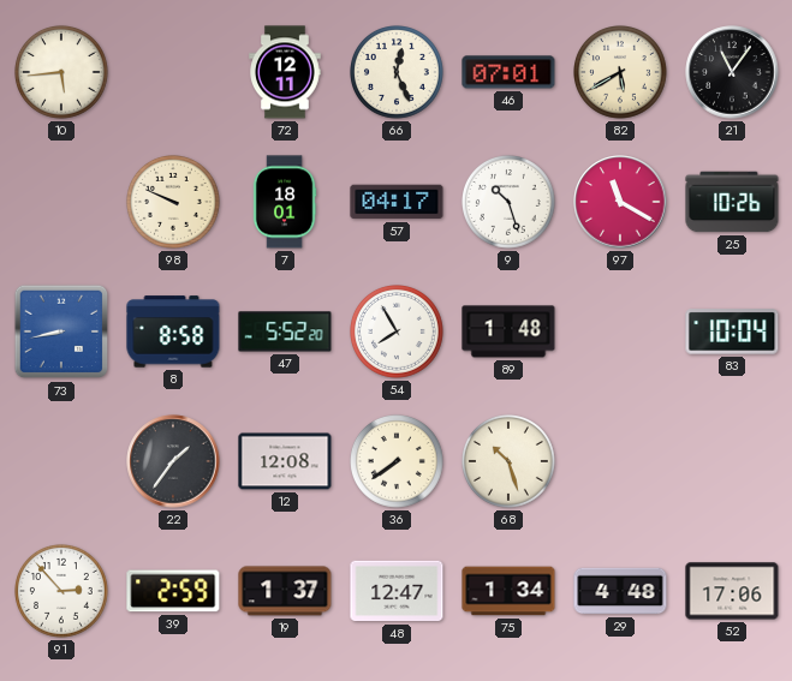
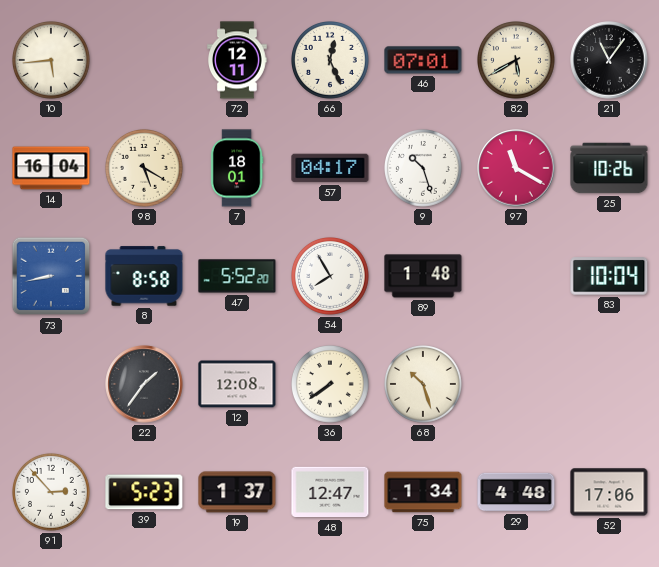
14: none -> 16:04 (51, 168)
98: 9:49 -> 5:20 (145, 169)
39: 2:59 -> 5:23 (144, 492)
